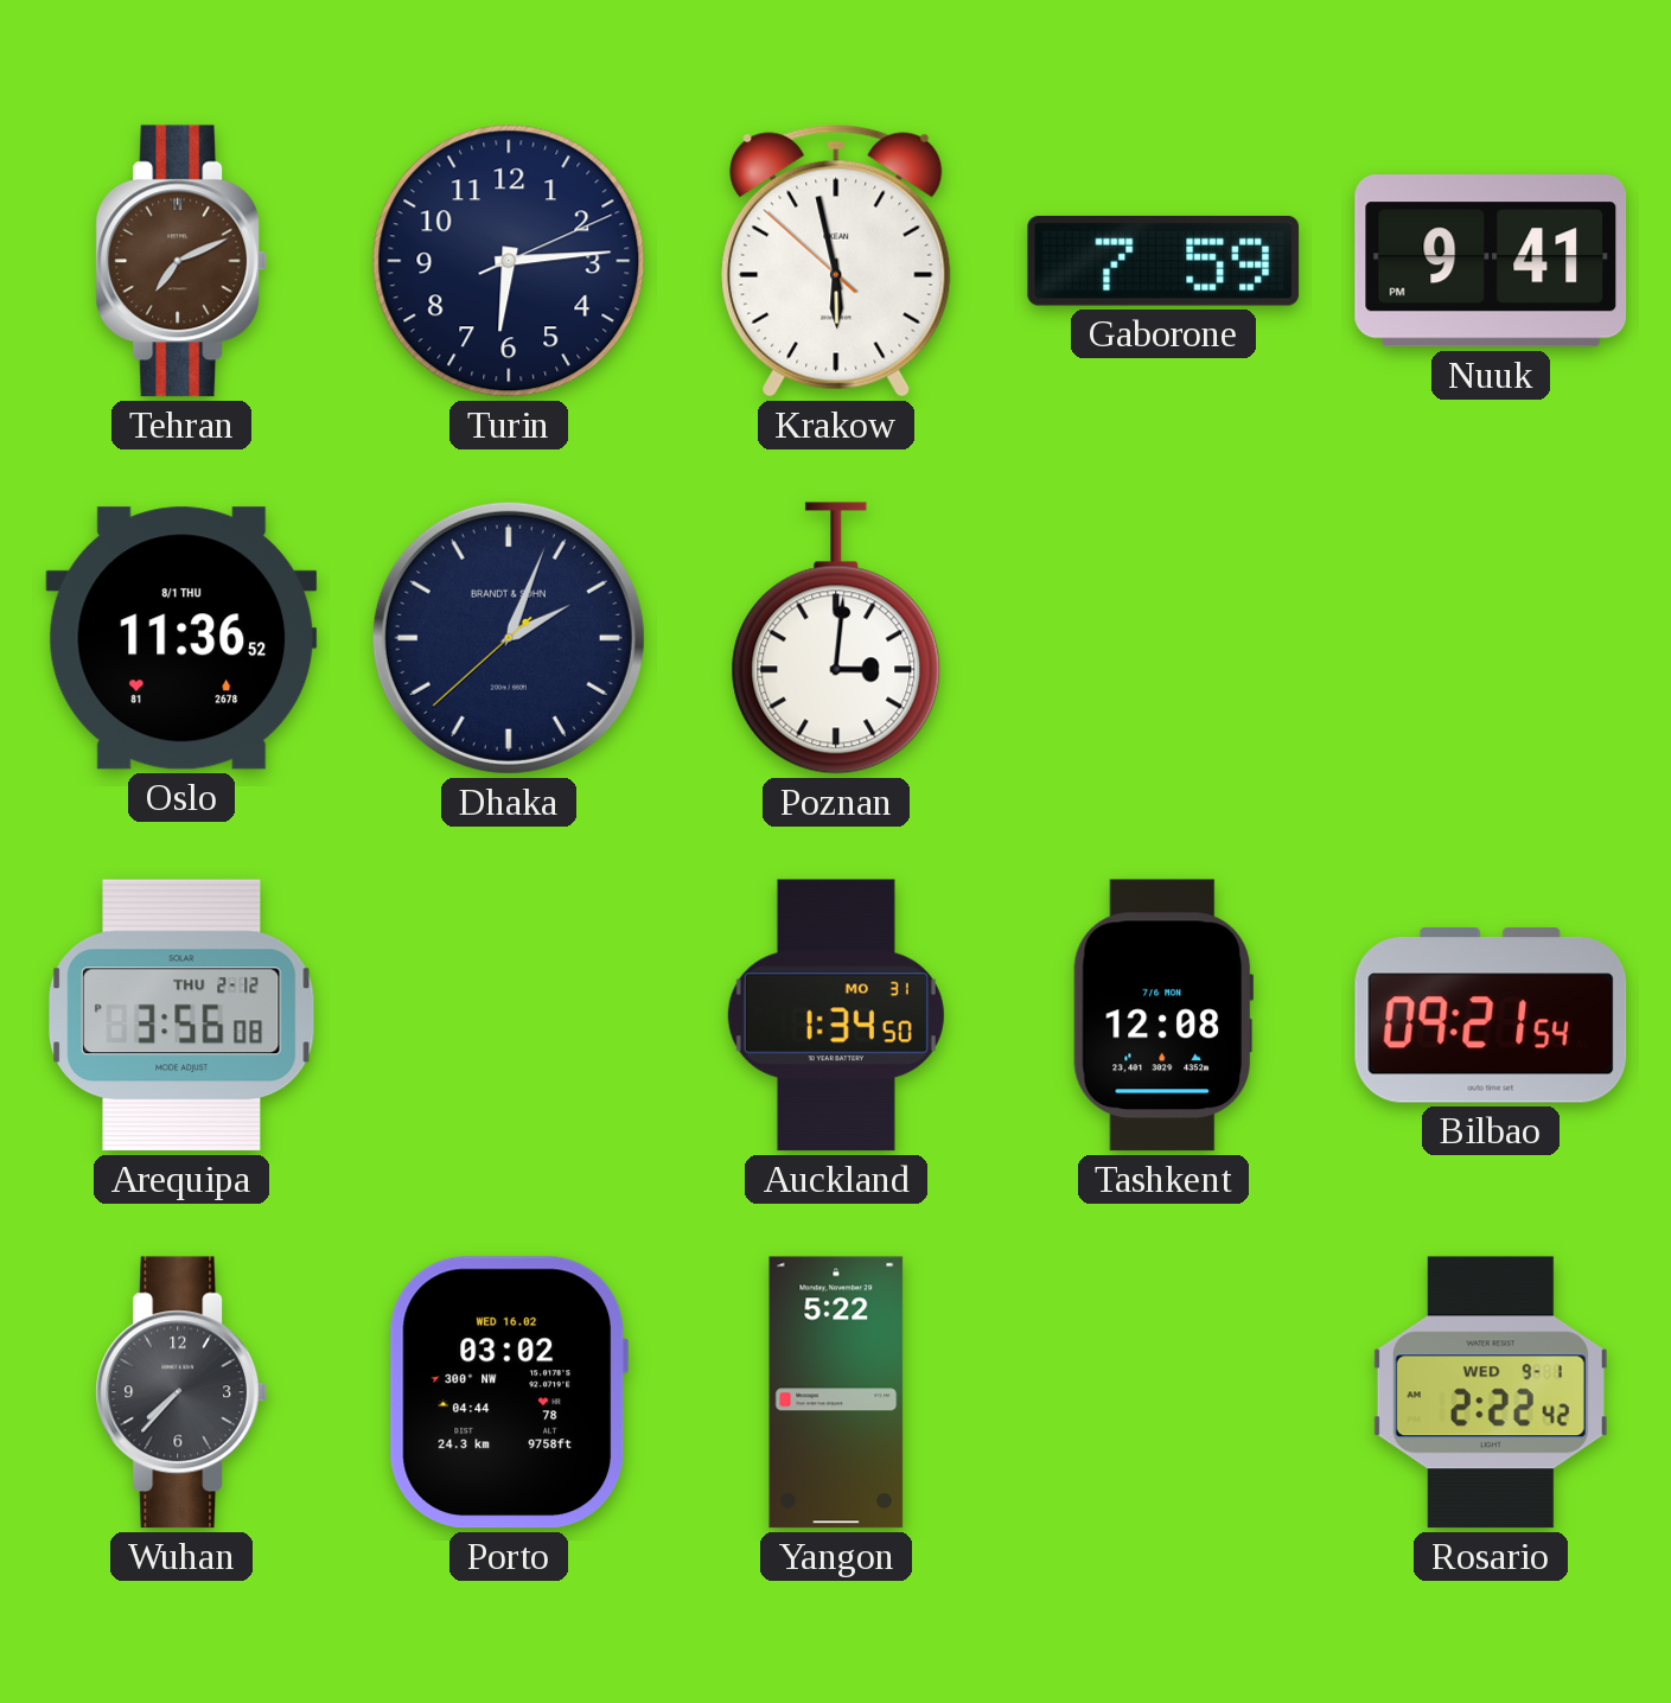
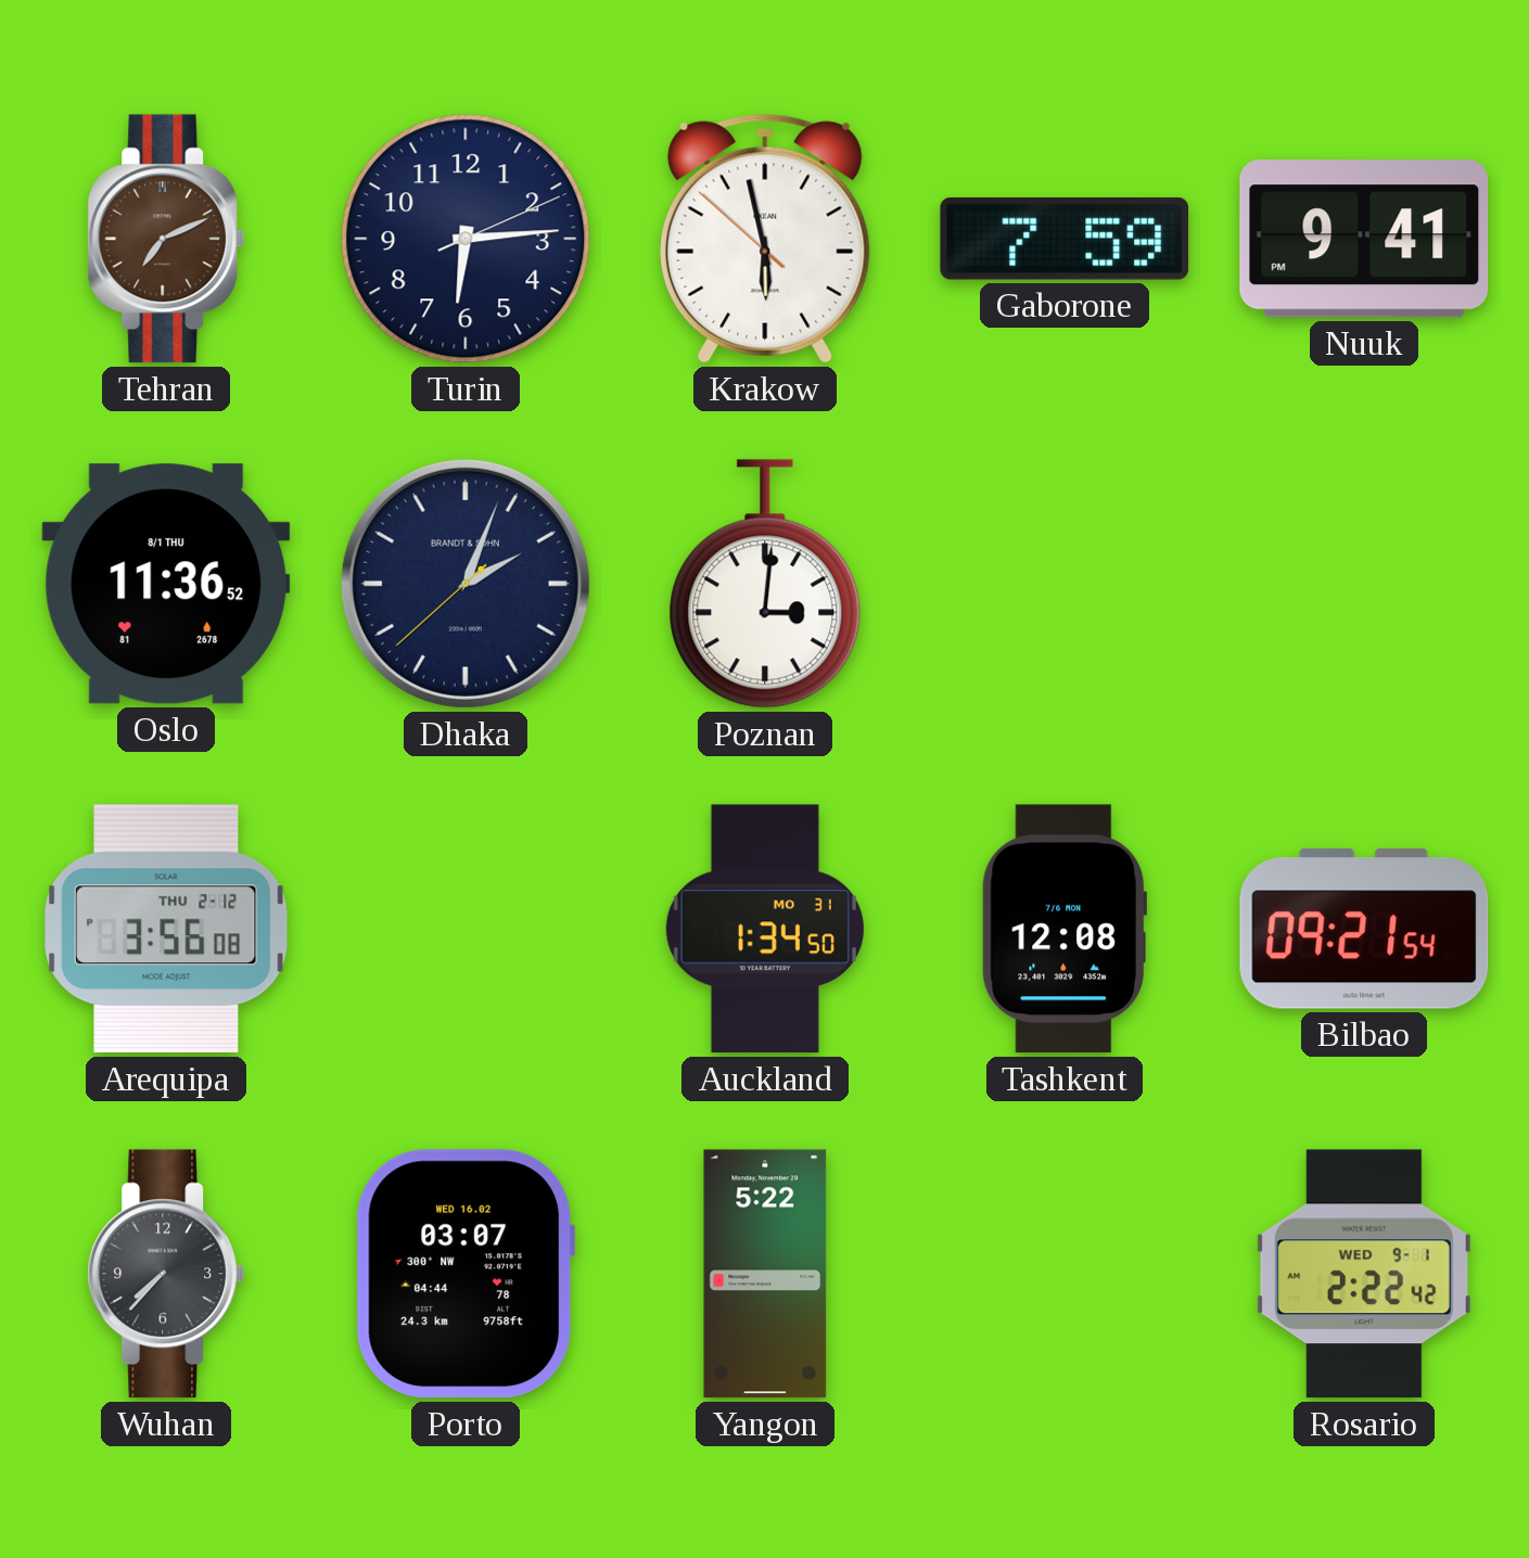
Porto: 03:02 -> 03:07 (464, 1274)
